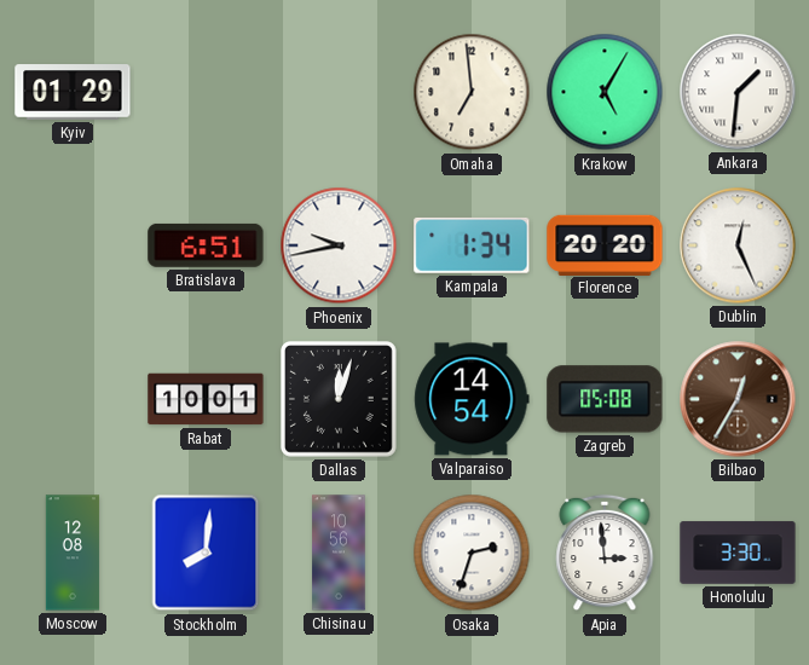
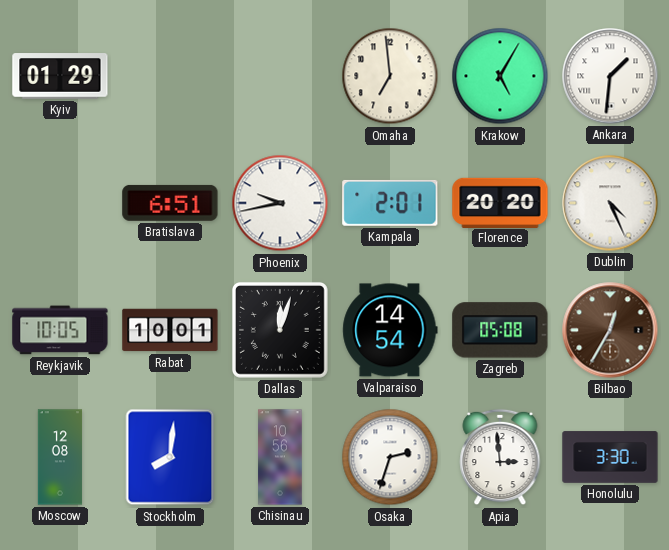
Kampala: 1:34 -> 2:01 (390, 203)
Dublin: 12:26 -> 4:26 (610, 203)
Reykjavik: none -> 10:05 (60, 330)
